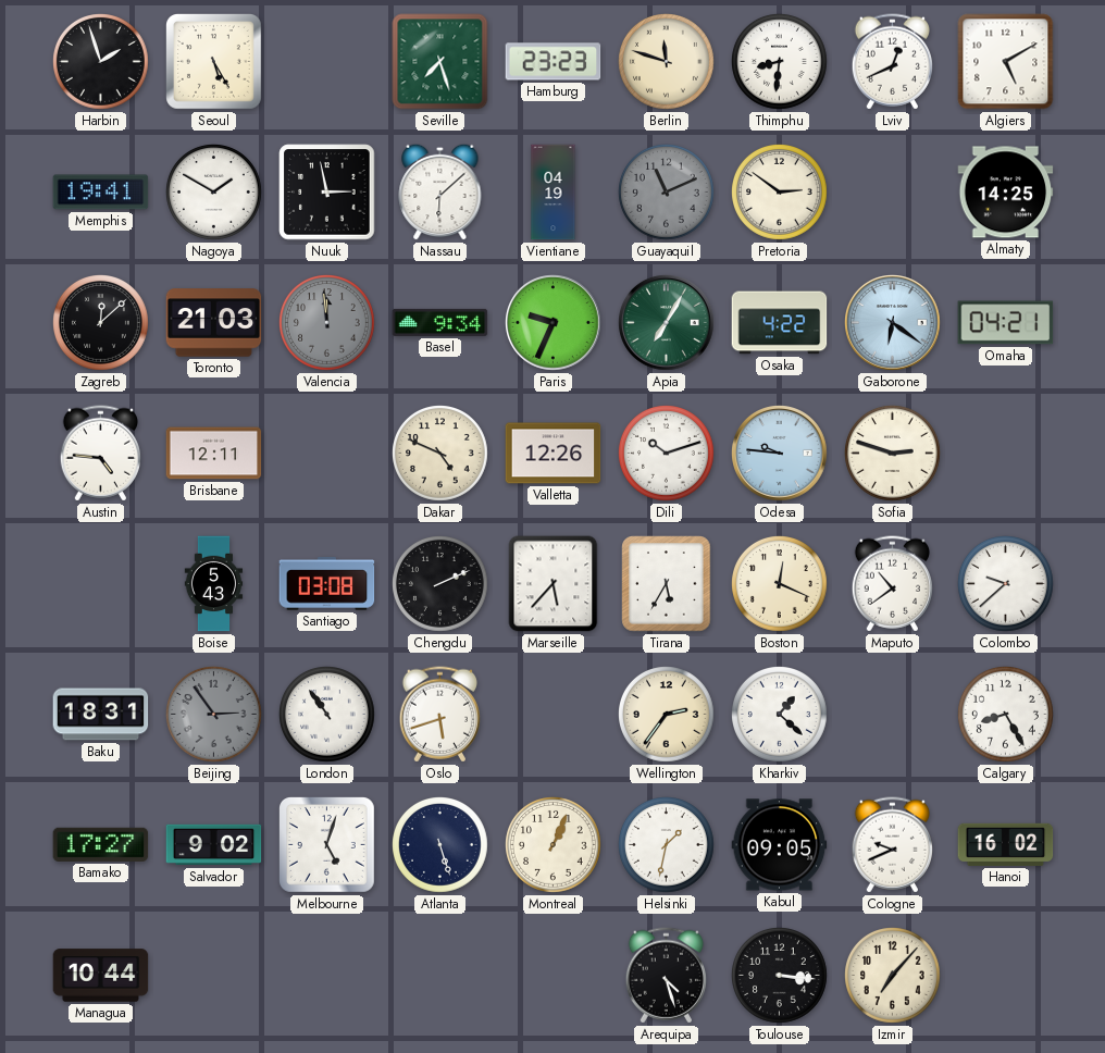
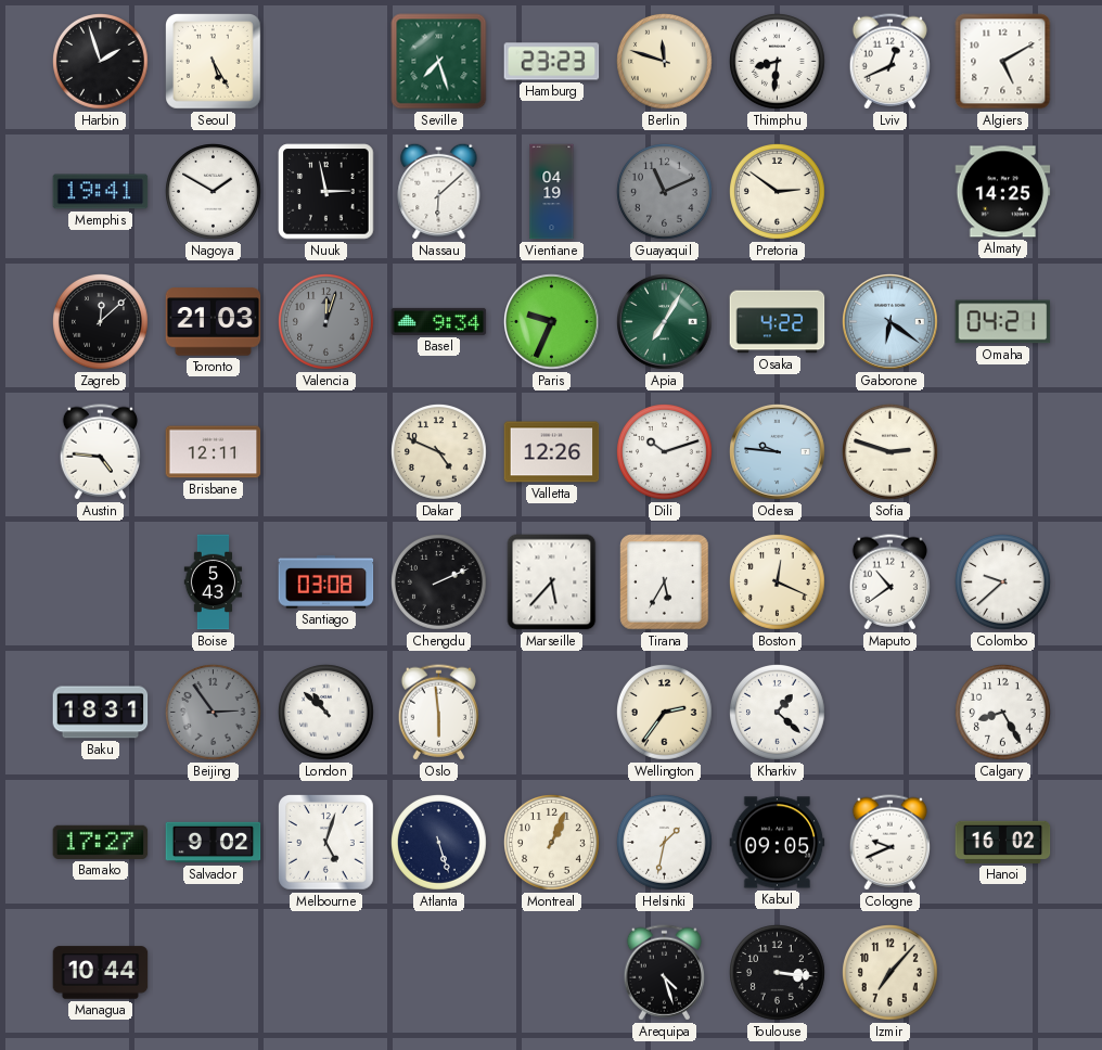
Valencia: 11:59 -> 12:03 (326, 322)
London: 10:54 -> 10:52 (326, 713)
Oslo: 5:42 -> 5:59 (438, 713)
